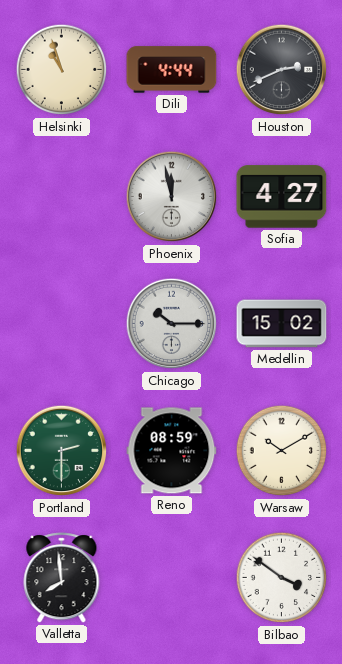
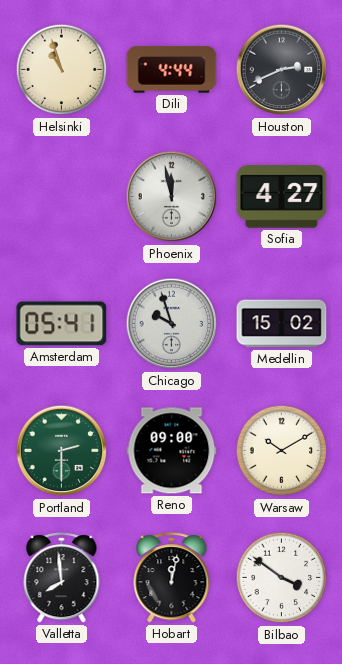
Amsterdam: none -> 05:41 (62, 324)
Chicago: 10:15 -> 9:57 (172, 324)
Reno: 08:59 -> 09:00 (172, 451)
Hobart: none -> 12:02 (172, 578)
